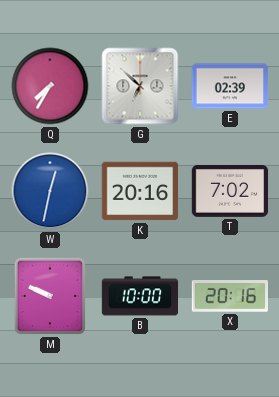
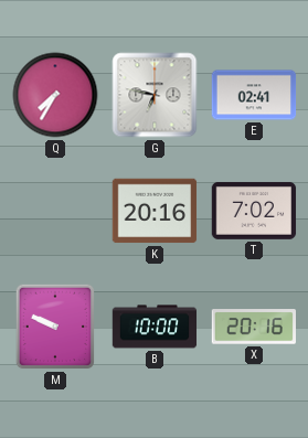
G: 6:52 -> 6:47 (155, 95)
E: 02:39 -> 02:41 (254, 95)
W: 12:32 -> none (50, 191)
